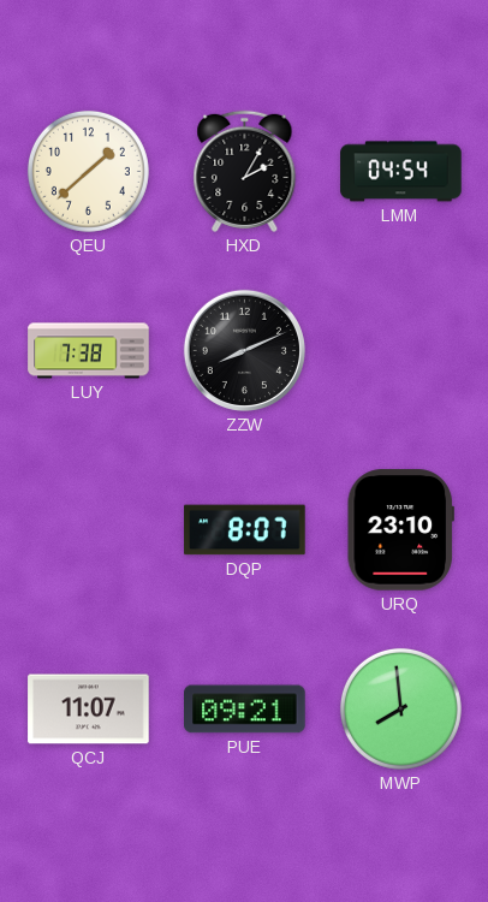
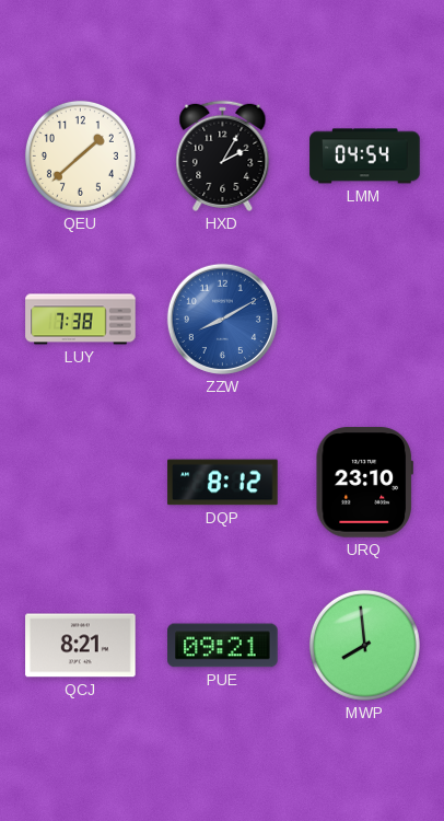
ZZW: 8:11 -> 8:10 (222, 319)
ZZW dial: black -> blue (222, 319)
DQP: 8:07 -> 8:12 (223, 483)
QCJ: 11:07 -> 8:21 (81, 646)
